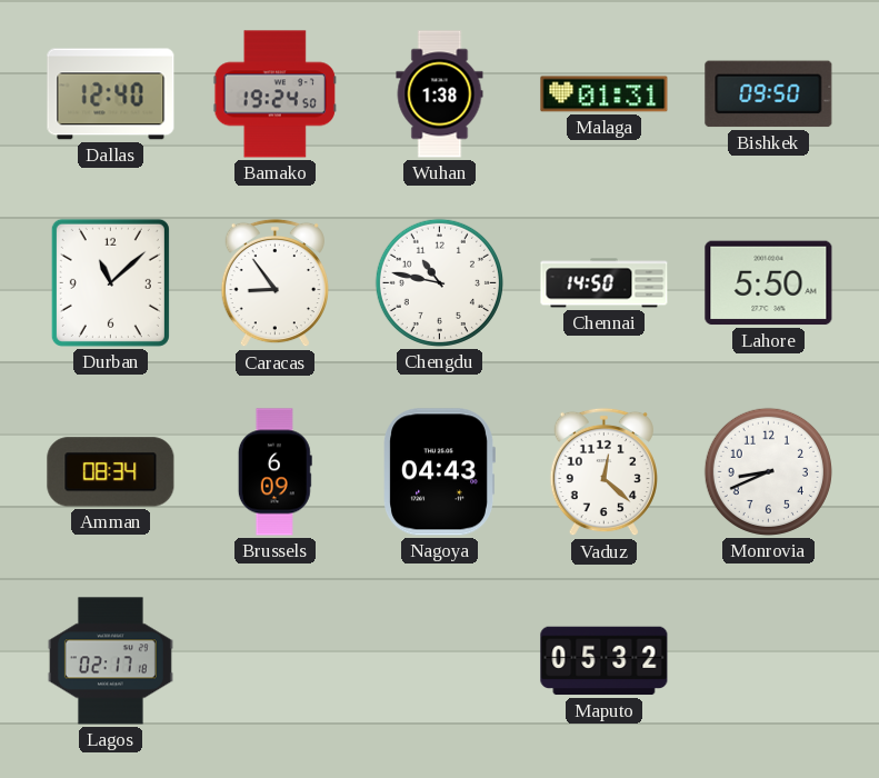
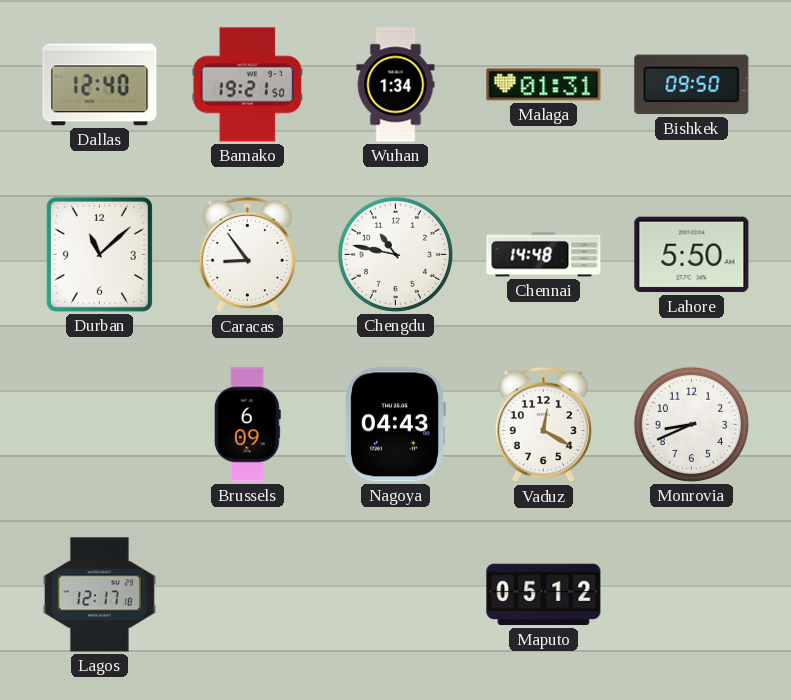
Bamako: 19:24 -> 19:21 (247, 85)
Wuhan: 1:38 -> 1:34 (396, 85)
Chennai: 14:50 -> 14:48 (544, 255)
Amman: 08:34 -> none (111, 472)
Vaduz: 12:22 -> 12:20 (543, 425)
Lagos: 02:17 -> 12:17 (99, 595)
Maputo: 05:32 -> 05:12 (544, 595)
